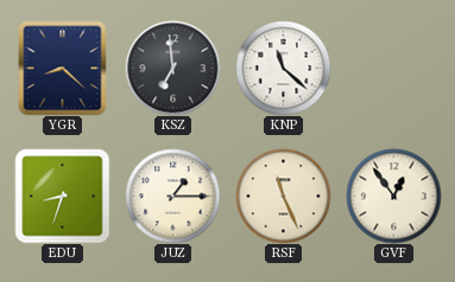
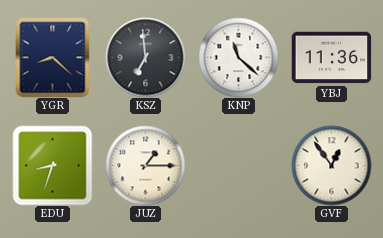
YBJ: none -> 11:36 (331, 58)
RSF: 11:26 -> none (283, 196)
